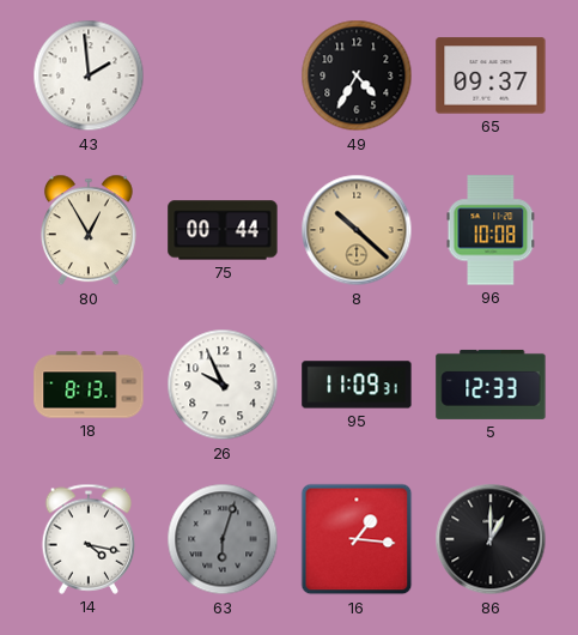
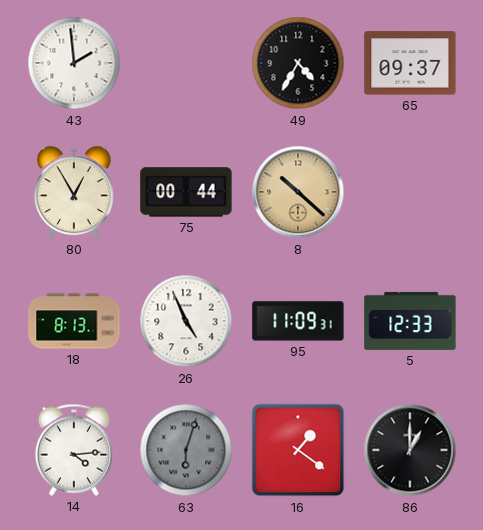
96: 10:08 -> none (491, 230)
26: 9:56 -> 4:56 (186, 321)
14: 4:17 -> 4:14 (74, 450)
16: 1:16 -> 1:21 (298, 450)
